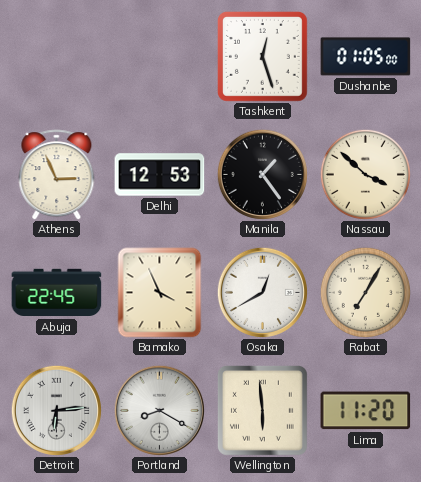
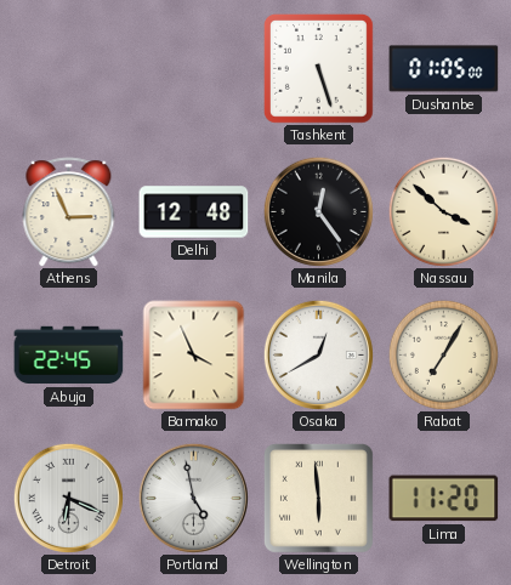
Tashkent: 12:27 -> 5:27 (318, 68)
Delhi: 12:53 -> 12:48 (194, 212)
Manila: 1:24 -> 12:24 (318, 211)
Detroit: 6:14 -> 6:19 (68, 498)
Portland: 8:20 -> 4:58 (193, 498)
